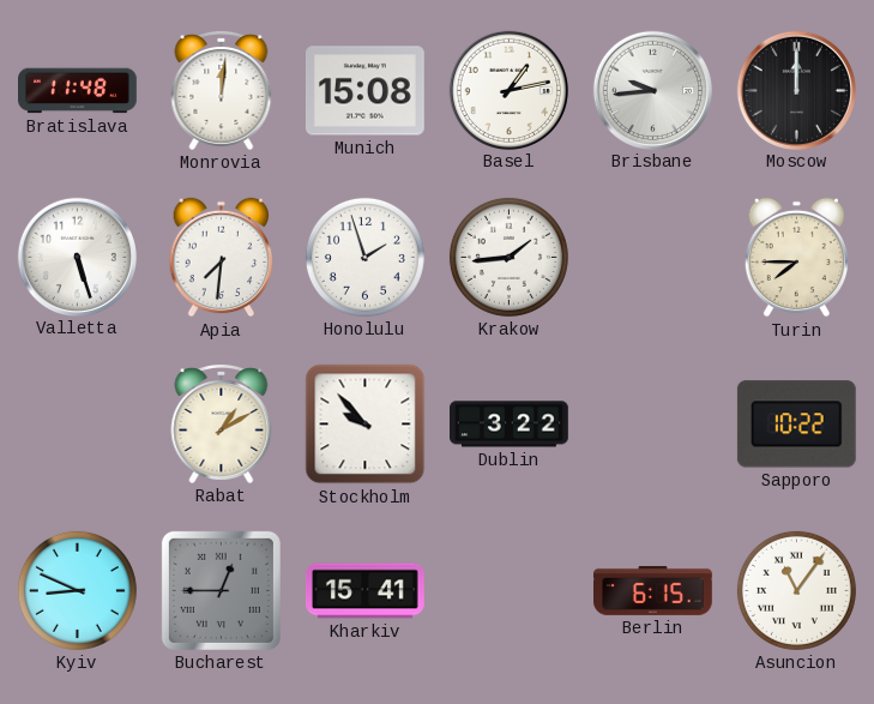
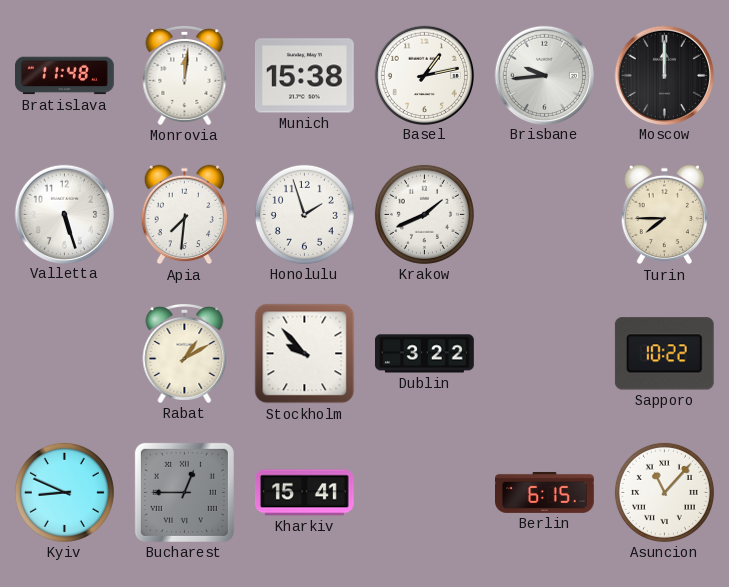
Munich: 15:08 -> 15:38 (304, 76)
Krakow: 1:44 -> 1:41 (424, 214)
Asuncion: 11:06 -> 11:07 (664, 492)
